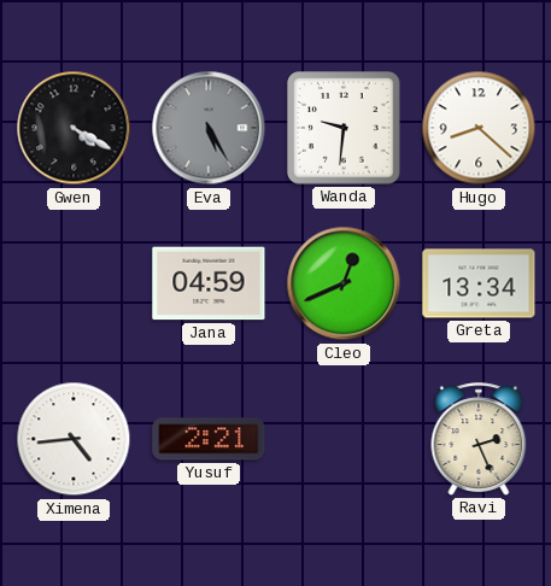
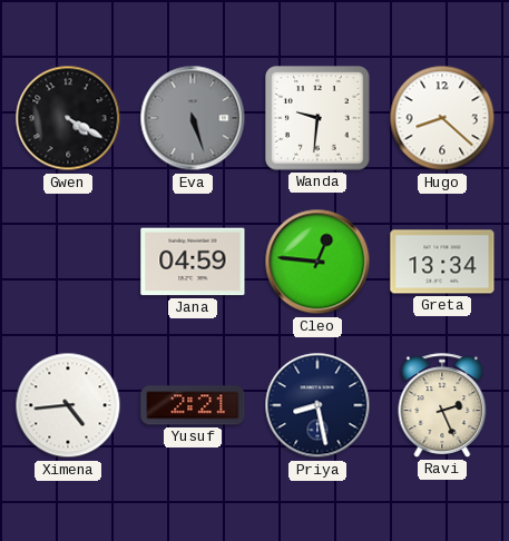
Eva: 5:25 -> 5:27 (193, 118)
Cleo: 12:41 -> 12:46 (317, 262)
Priya: none -> 8:28 (317, 405)
